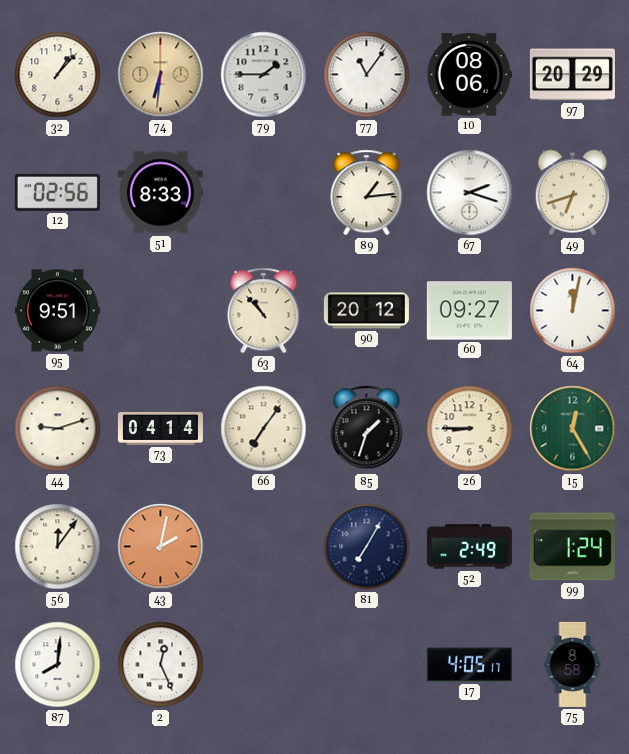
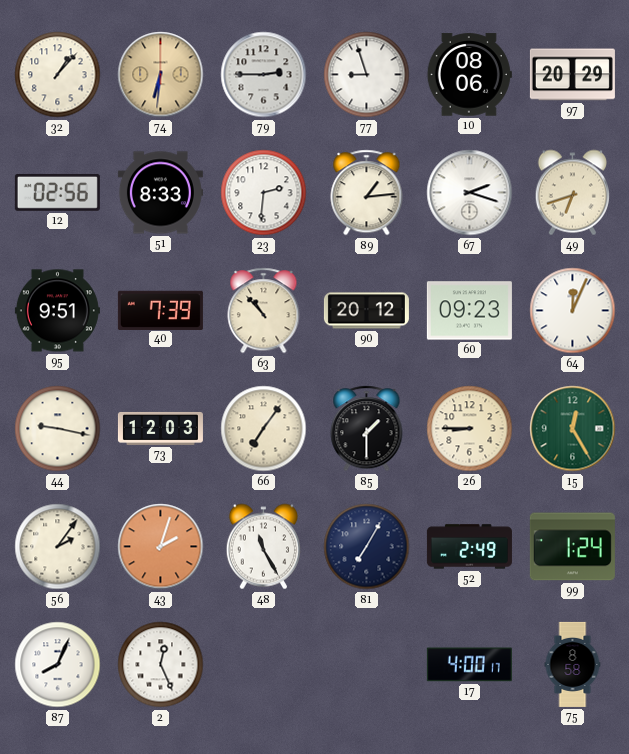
79: 1:45 -> 2:45 (264, 75)
77: 11:06 -> 8:57 (367, 75)
23: none -> 2:31 (264, 193)
40: none -> 7:39 (160, 310)
60: 09:27 -> 09:23 (469, 311)
64: 12:02 -> 12:04 (573, 311)
44: 9:12 -> 9:17 (58, 429)
73: 04:14 -> 12:03 (160, 429)
85: 1:33 -> 1:30 (367, 429)
56: 12:06 -> 2:06 (58, 547)
43: 2:02 -> 2:03 (161, 547)
48: none -> 11:25 (263, 547)
87: 8:01 -> 8:04 (58, 665)
17: 4:05 -> 4:00 (469, 665)
